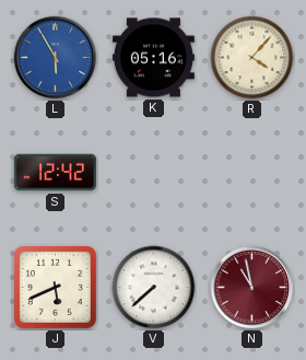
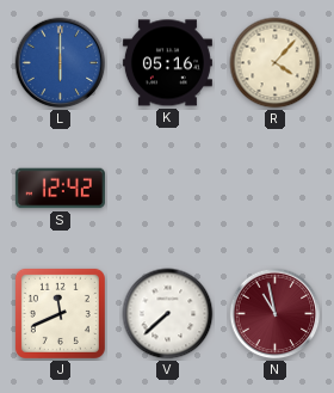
L: 5:55 -> 6:00 (61, 63)
J: 5:41 -> 11:41 (60, 313)
